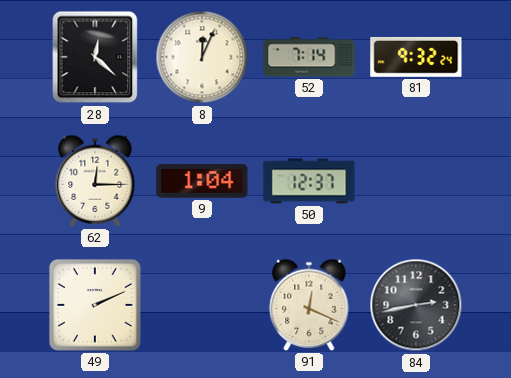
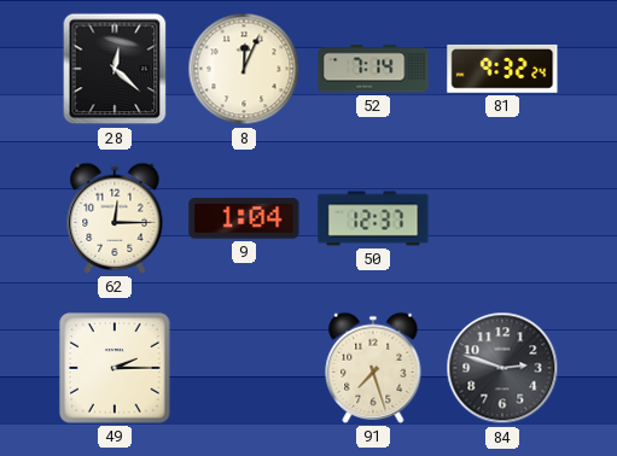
49: 2:11 -> 2:15 (116, 369)
91: 12:19 -> 7:27 (373, 368)
84: 2:43 -> 2:48 (502, 368)
